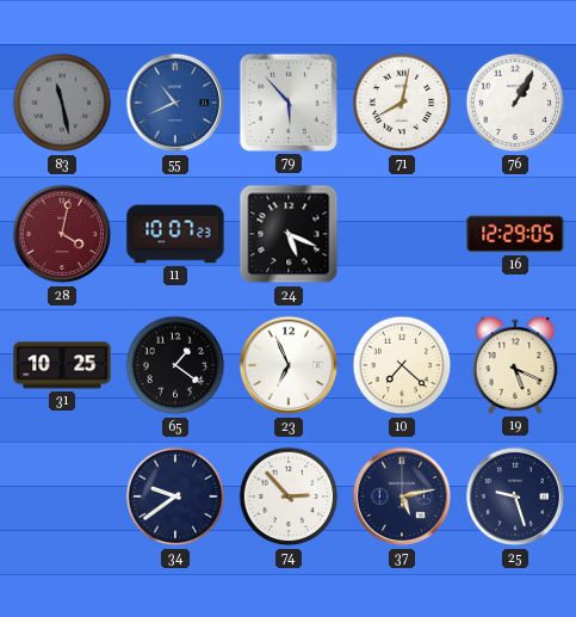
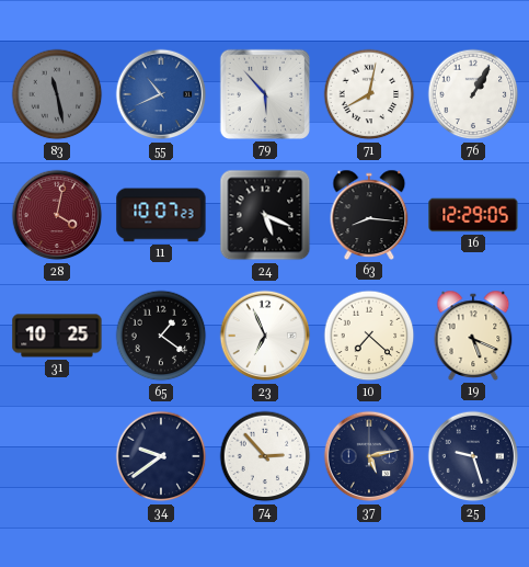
63: none -> 8:16 (369, 215)
